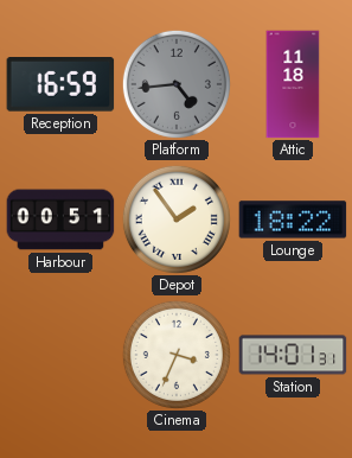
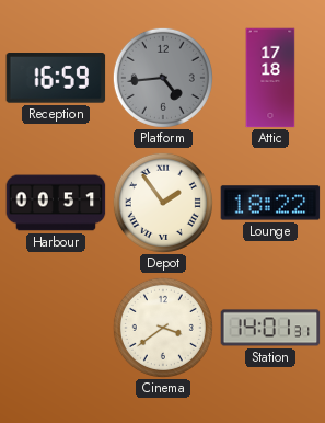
Attic: 11:18 -> 17:18 (270, 78)
Cinema: 3:34 -> 3:39 (163, 328)
